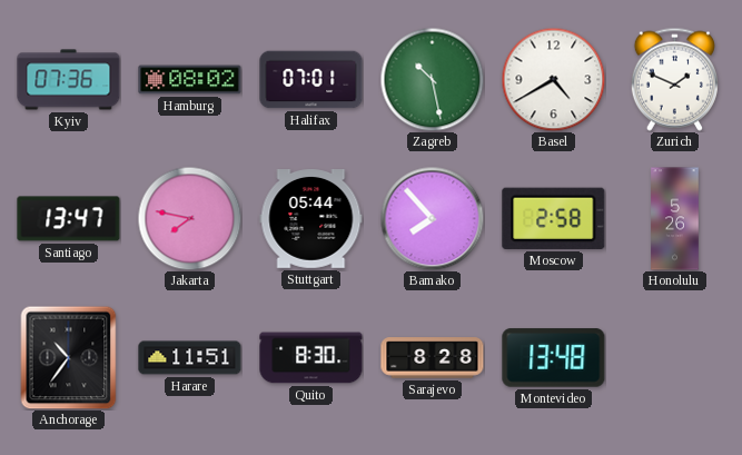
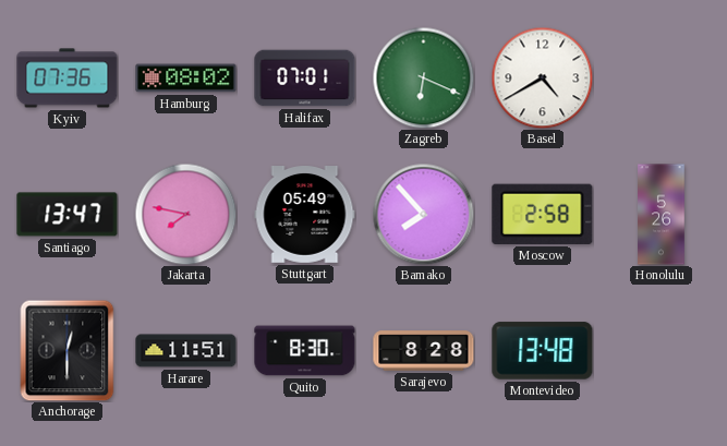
Zagreb: 10:28 -> 6:19 (423, 77)
Zurich: 1:49 -> none (674, 79)
Stuttgart: 05:44 -> 05:49 (305, 215)
Anchorage: 10:36 -> 12:30 (68, 350)
